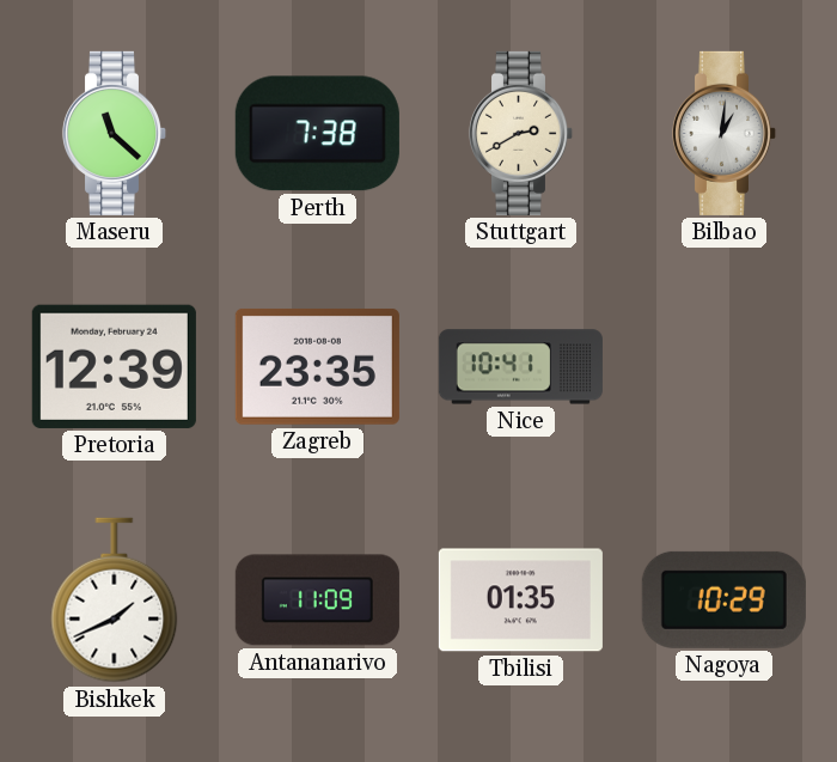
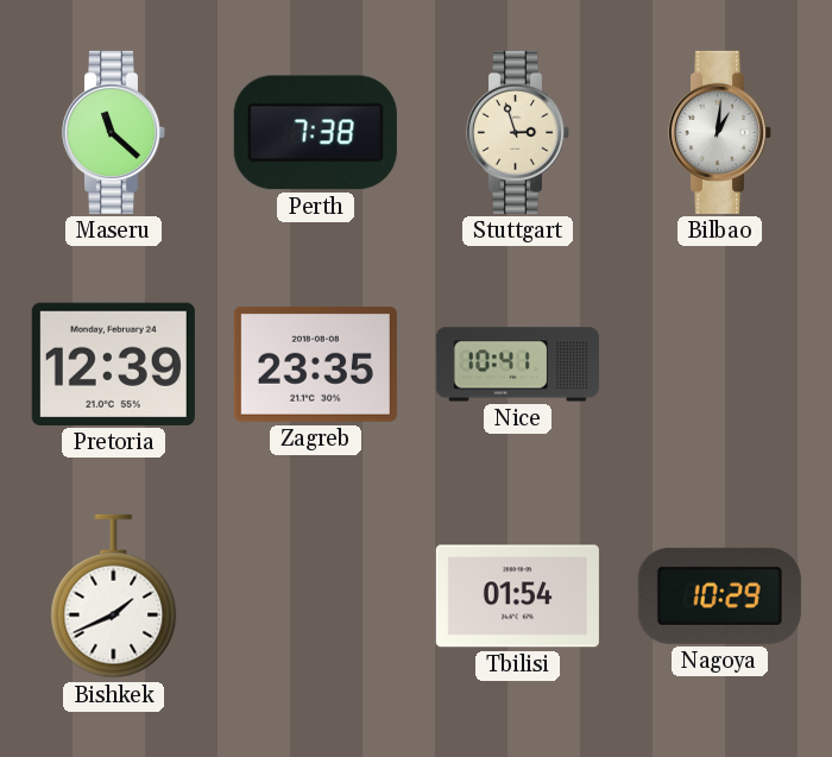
Stuttgart: 2:40 -> 2:57 (518, 132)
Antananarivo: 11:09 -> none (317, 601)
Tbilisi: 01:35 -> 01:54 (517, 597)
